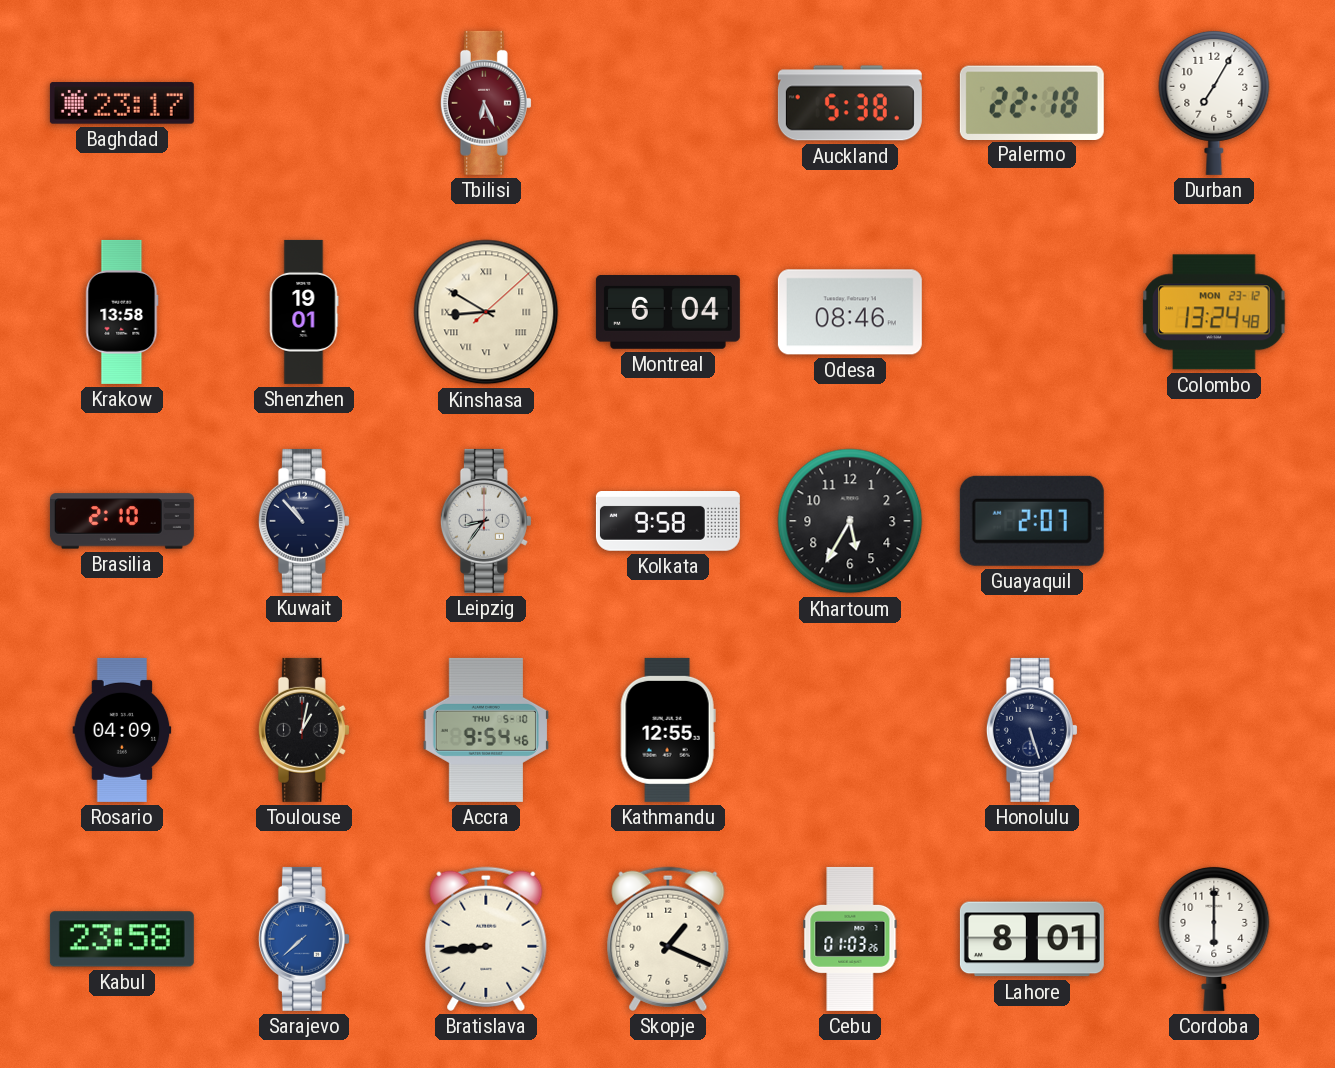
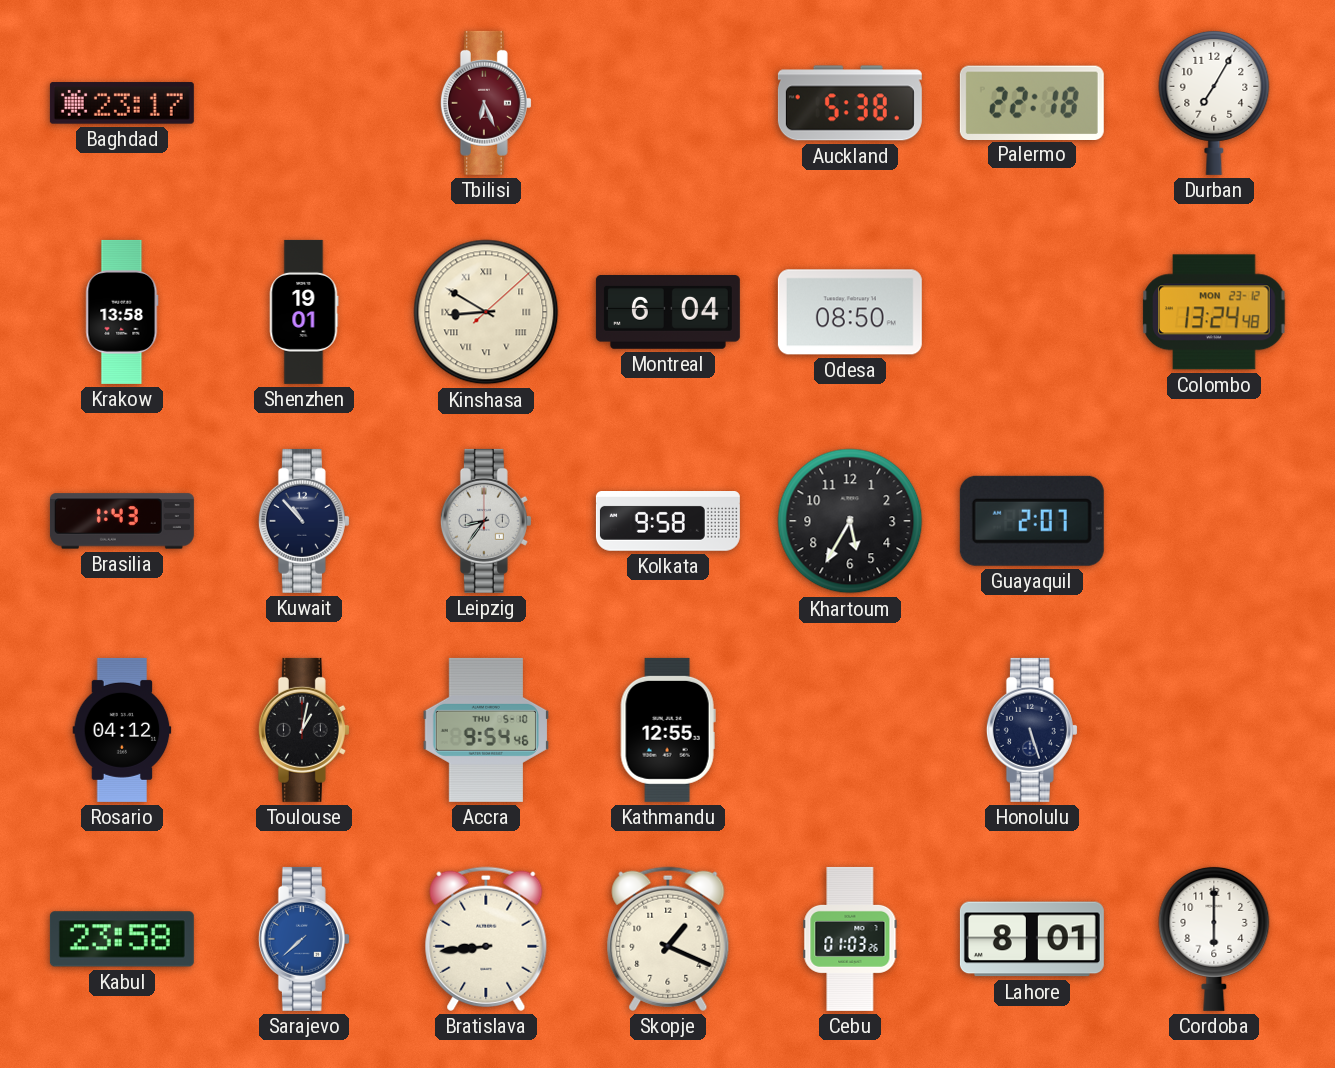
Odesa: 08:46 -> 08:50 (850, 312)
Brasilia: 2:10 -> 1:43 (122, 521)
Rosario: 04:09 -> 04:12 (122, 730)
